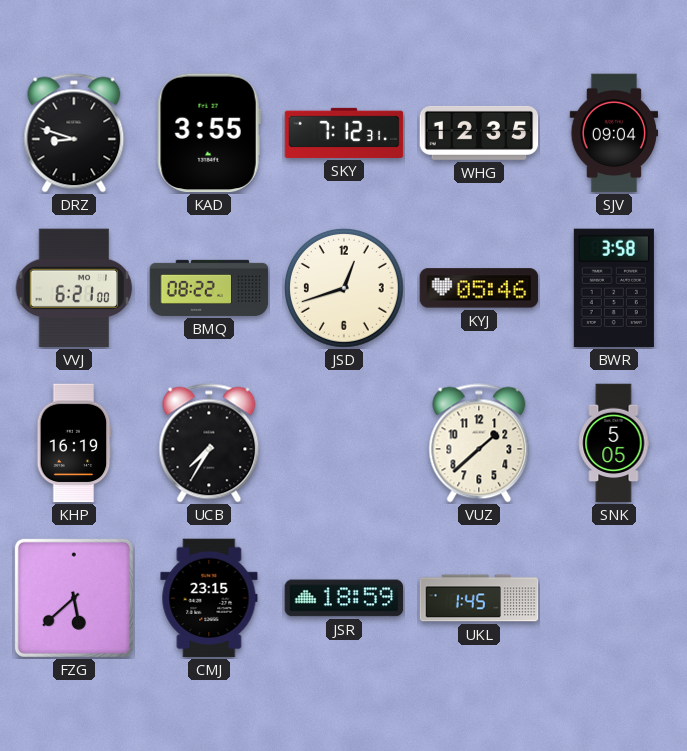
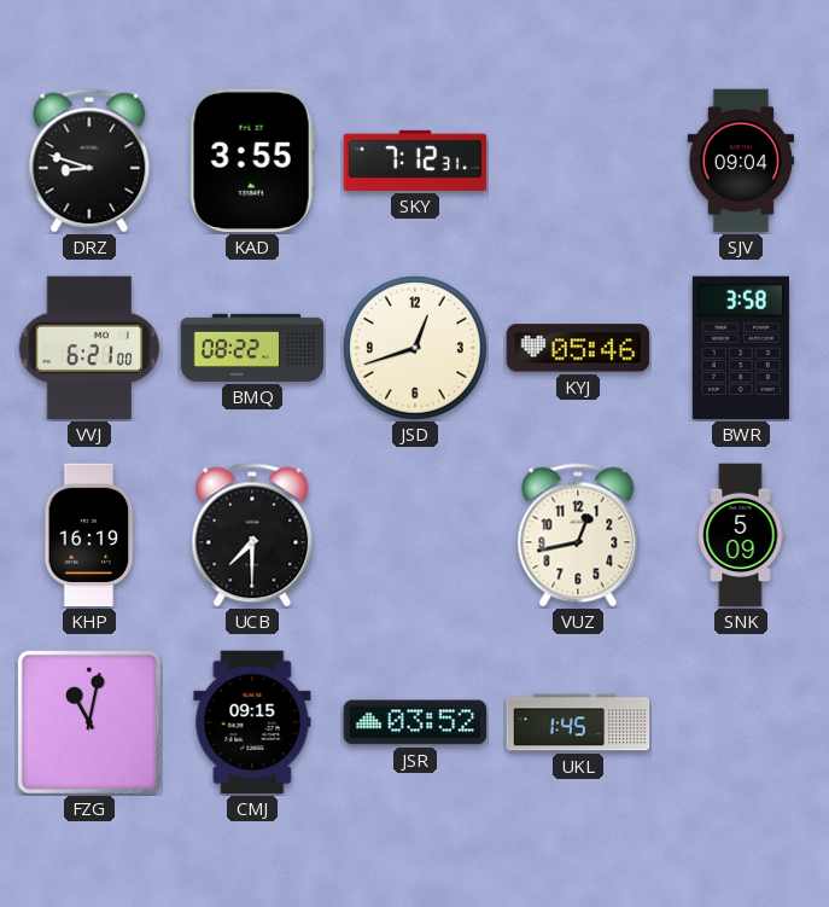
WHG: 12:35 -> none (479, 133)
UCB: 7:35 -> 7:30 (252, 535)
VUZ: 1:38 -> 12:43 (578, 535)
SNK: 5:05 -> 5:09 (741, 535)
FZG: 5:38 -> 11:02 (89, 722)
CMJ: 23:15 -> 09:15 (252, 722)
JSR: 18:59 -> 03:52 (415, 722)
